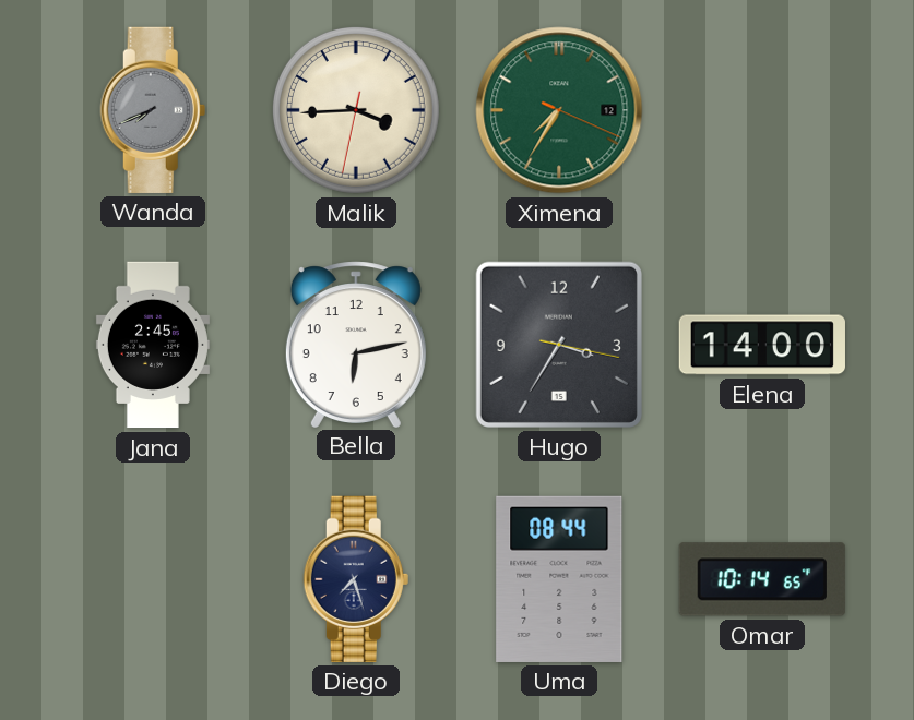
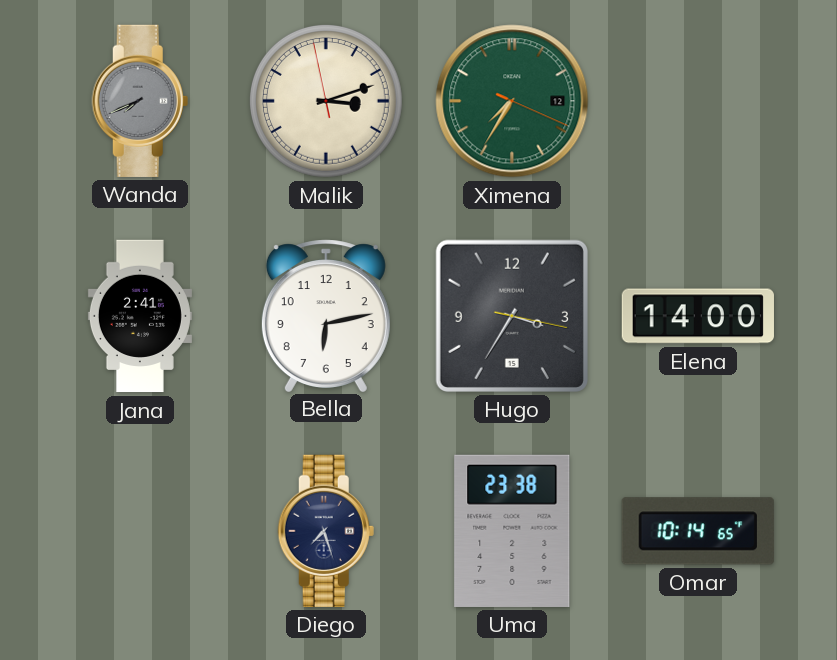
Malik: 3:44 -> 3:11 (326, 101)
Jana: 2:45 -> 2:41 (140, 316)
Uma: 08:44 -> 23:38 (512, 531)
